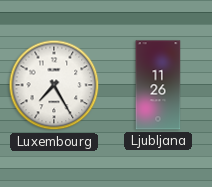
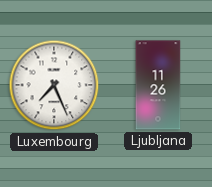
Luxembourg: 7:25 -> 7:26 (54, 85)
